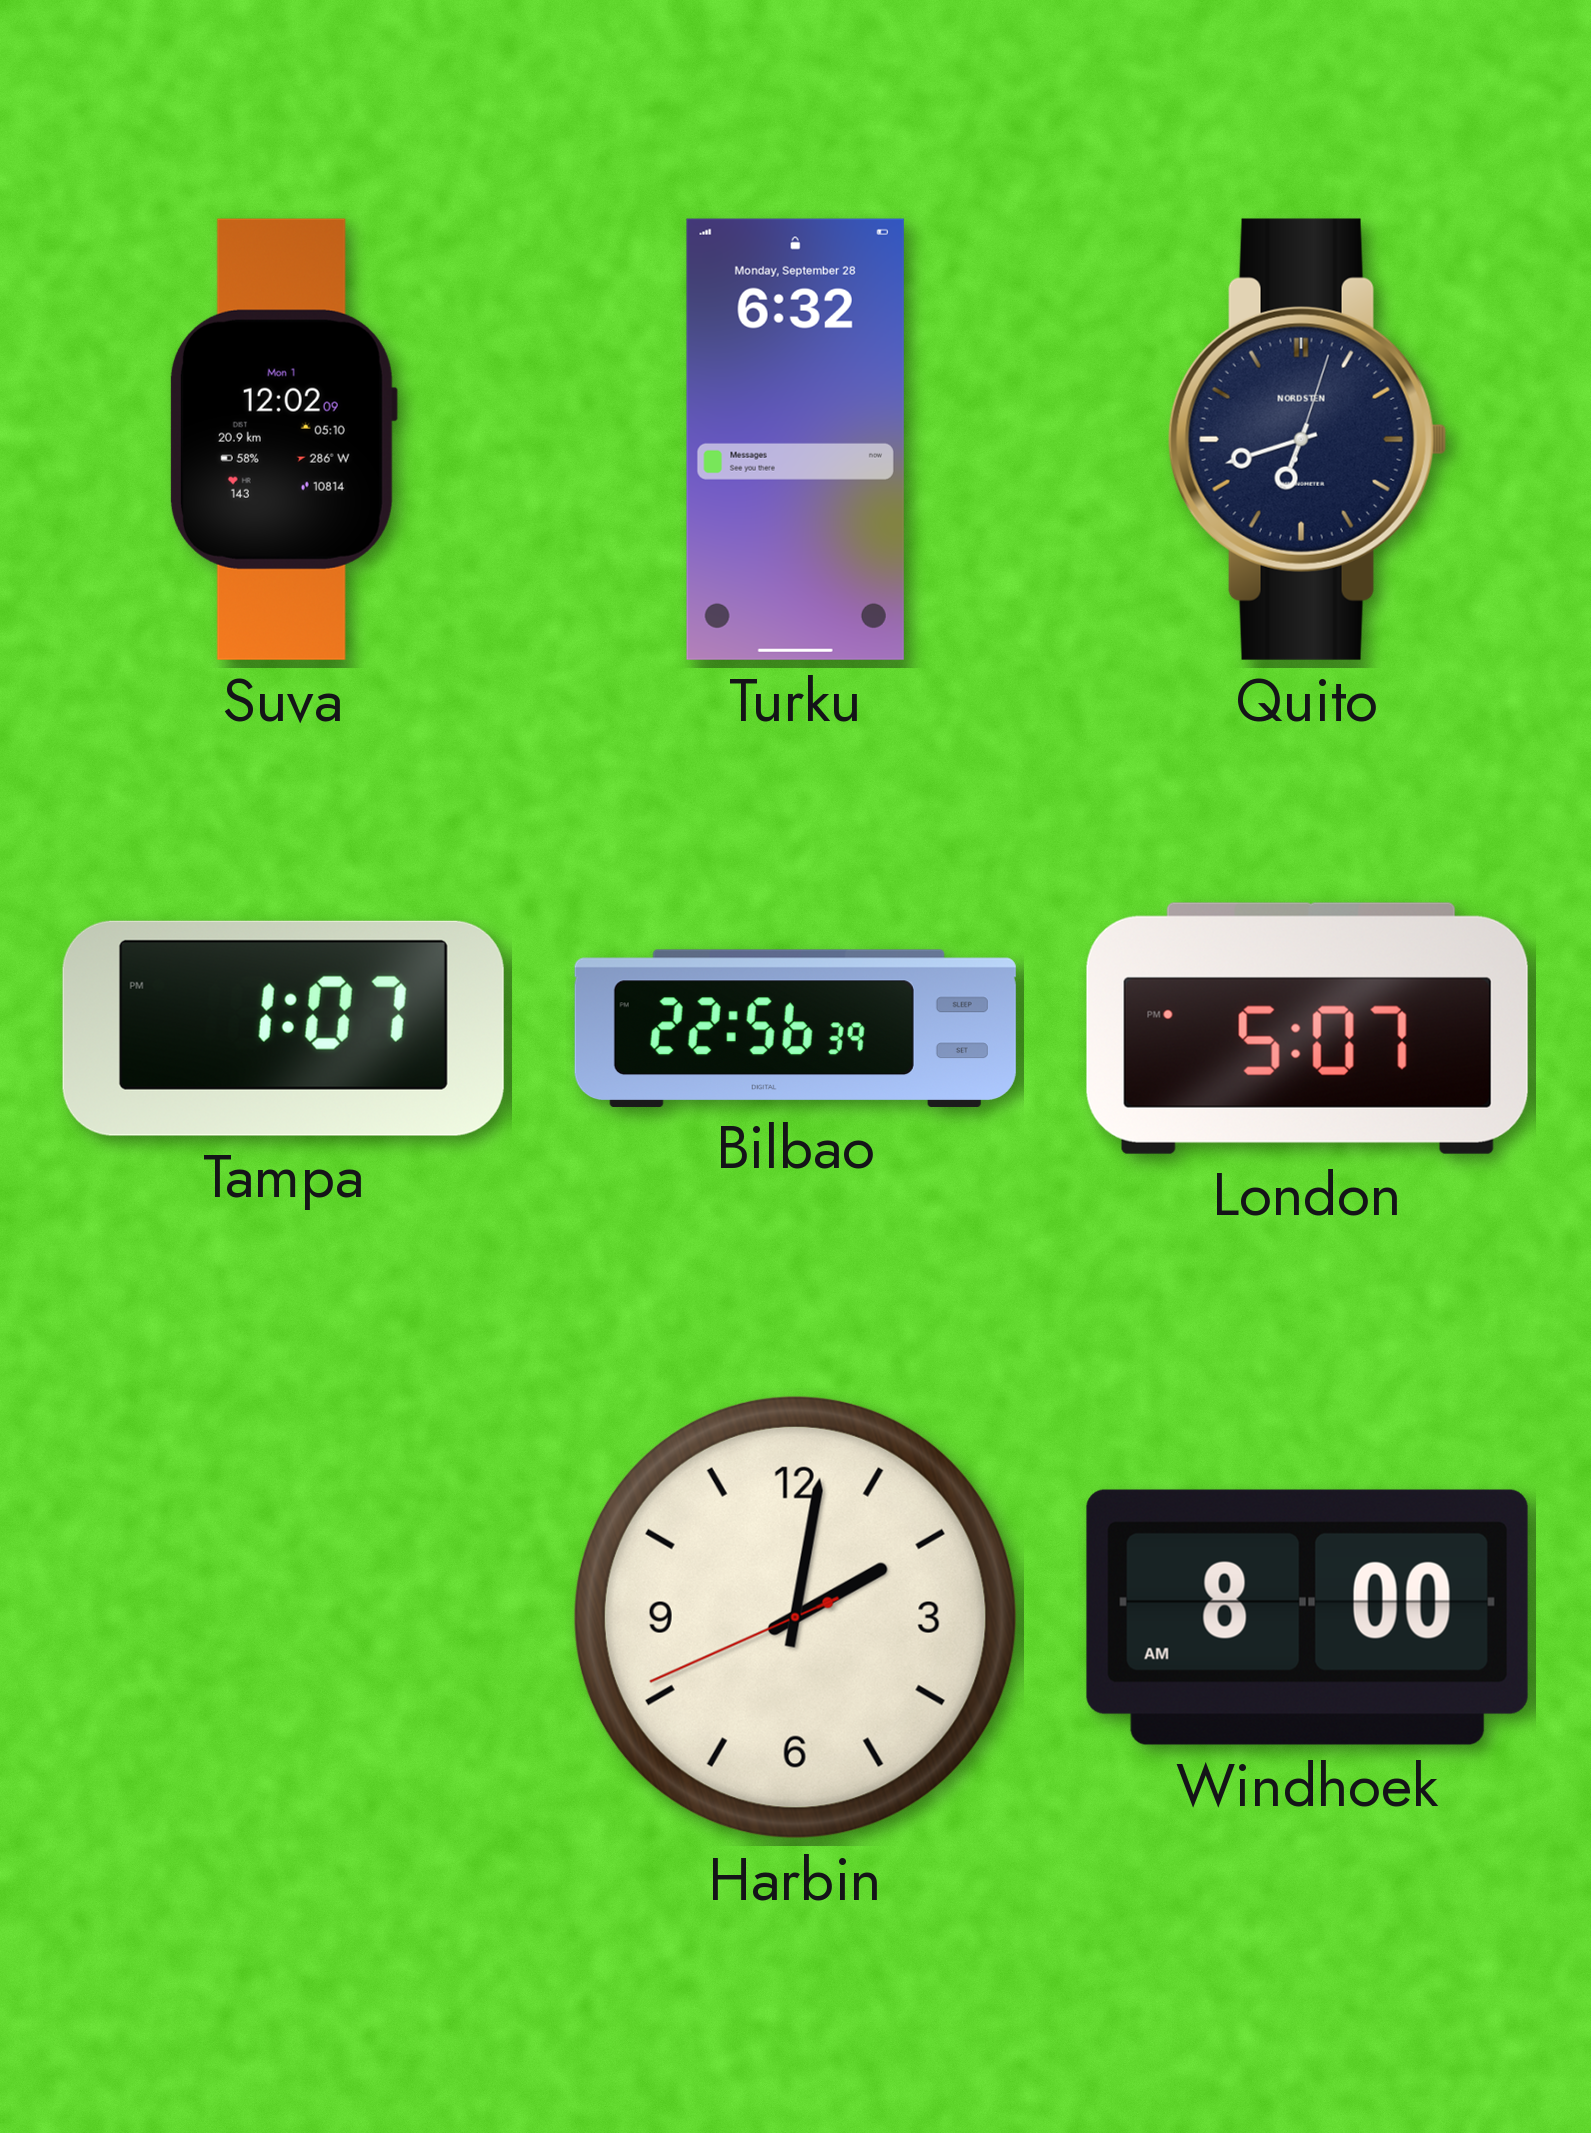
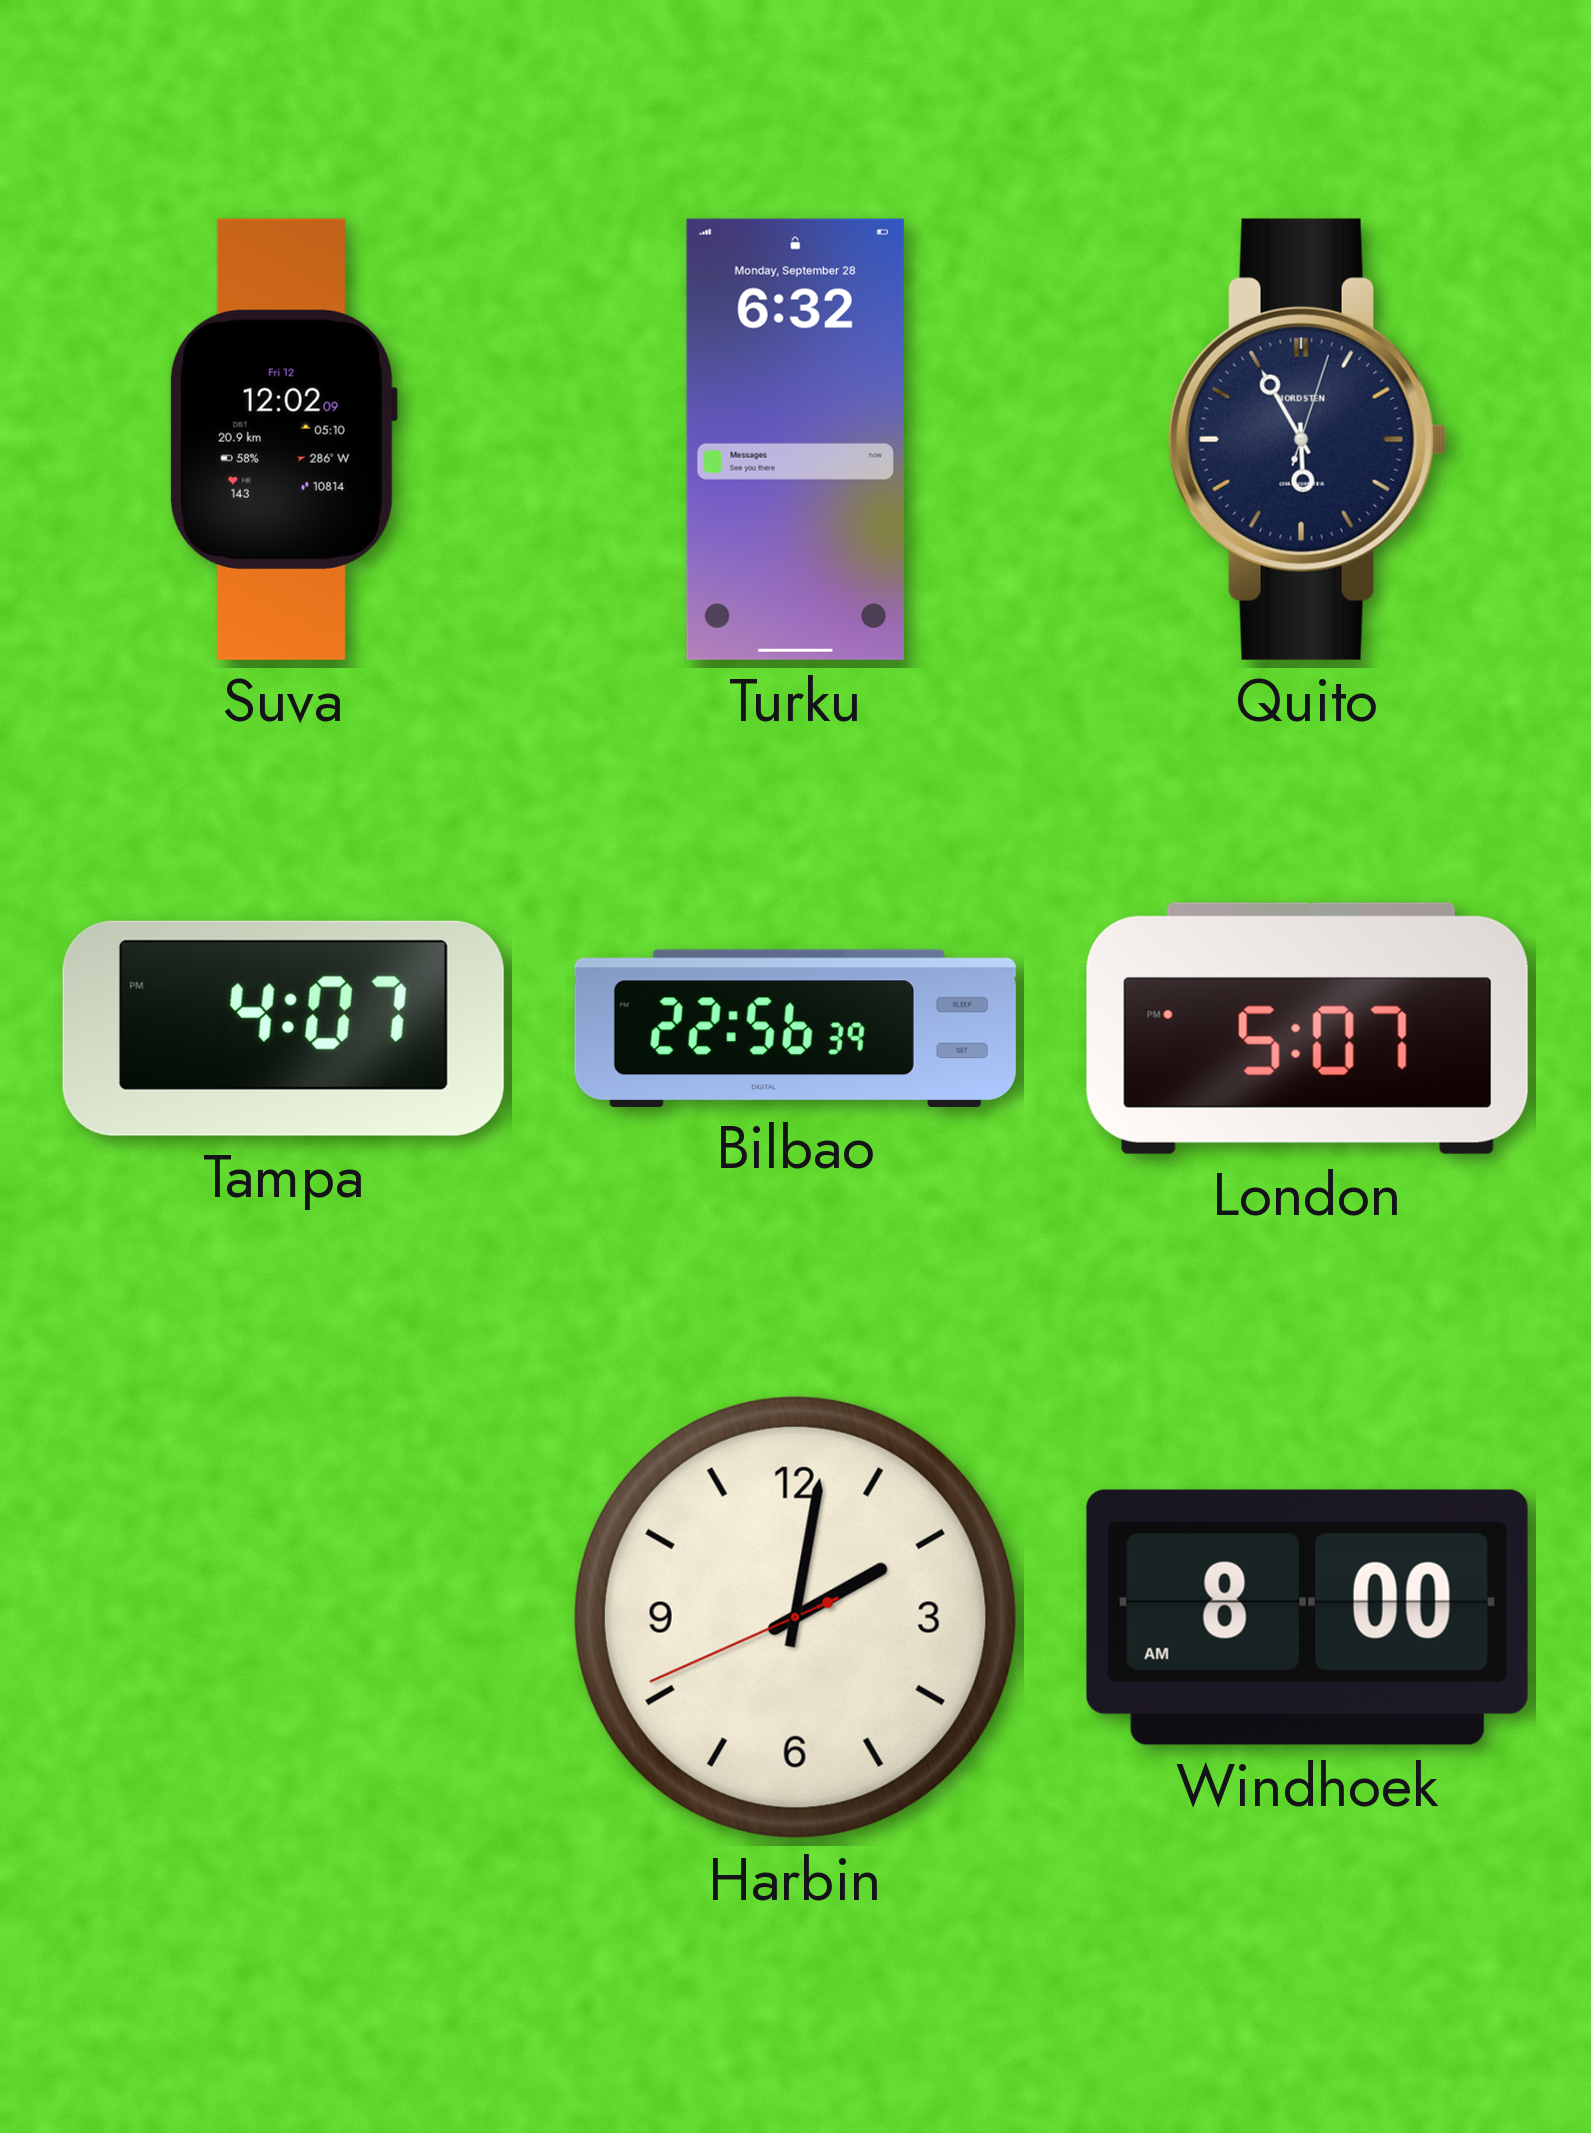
Suva date: Mon 1 -> Fri 12 (283, 439)
Quito: 6:42 -> 5:55 (1307, 439)
Tampa: 1:07 -> 4:07 (283, 1028)
